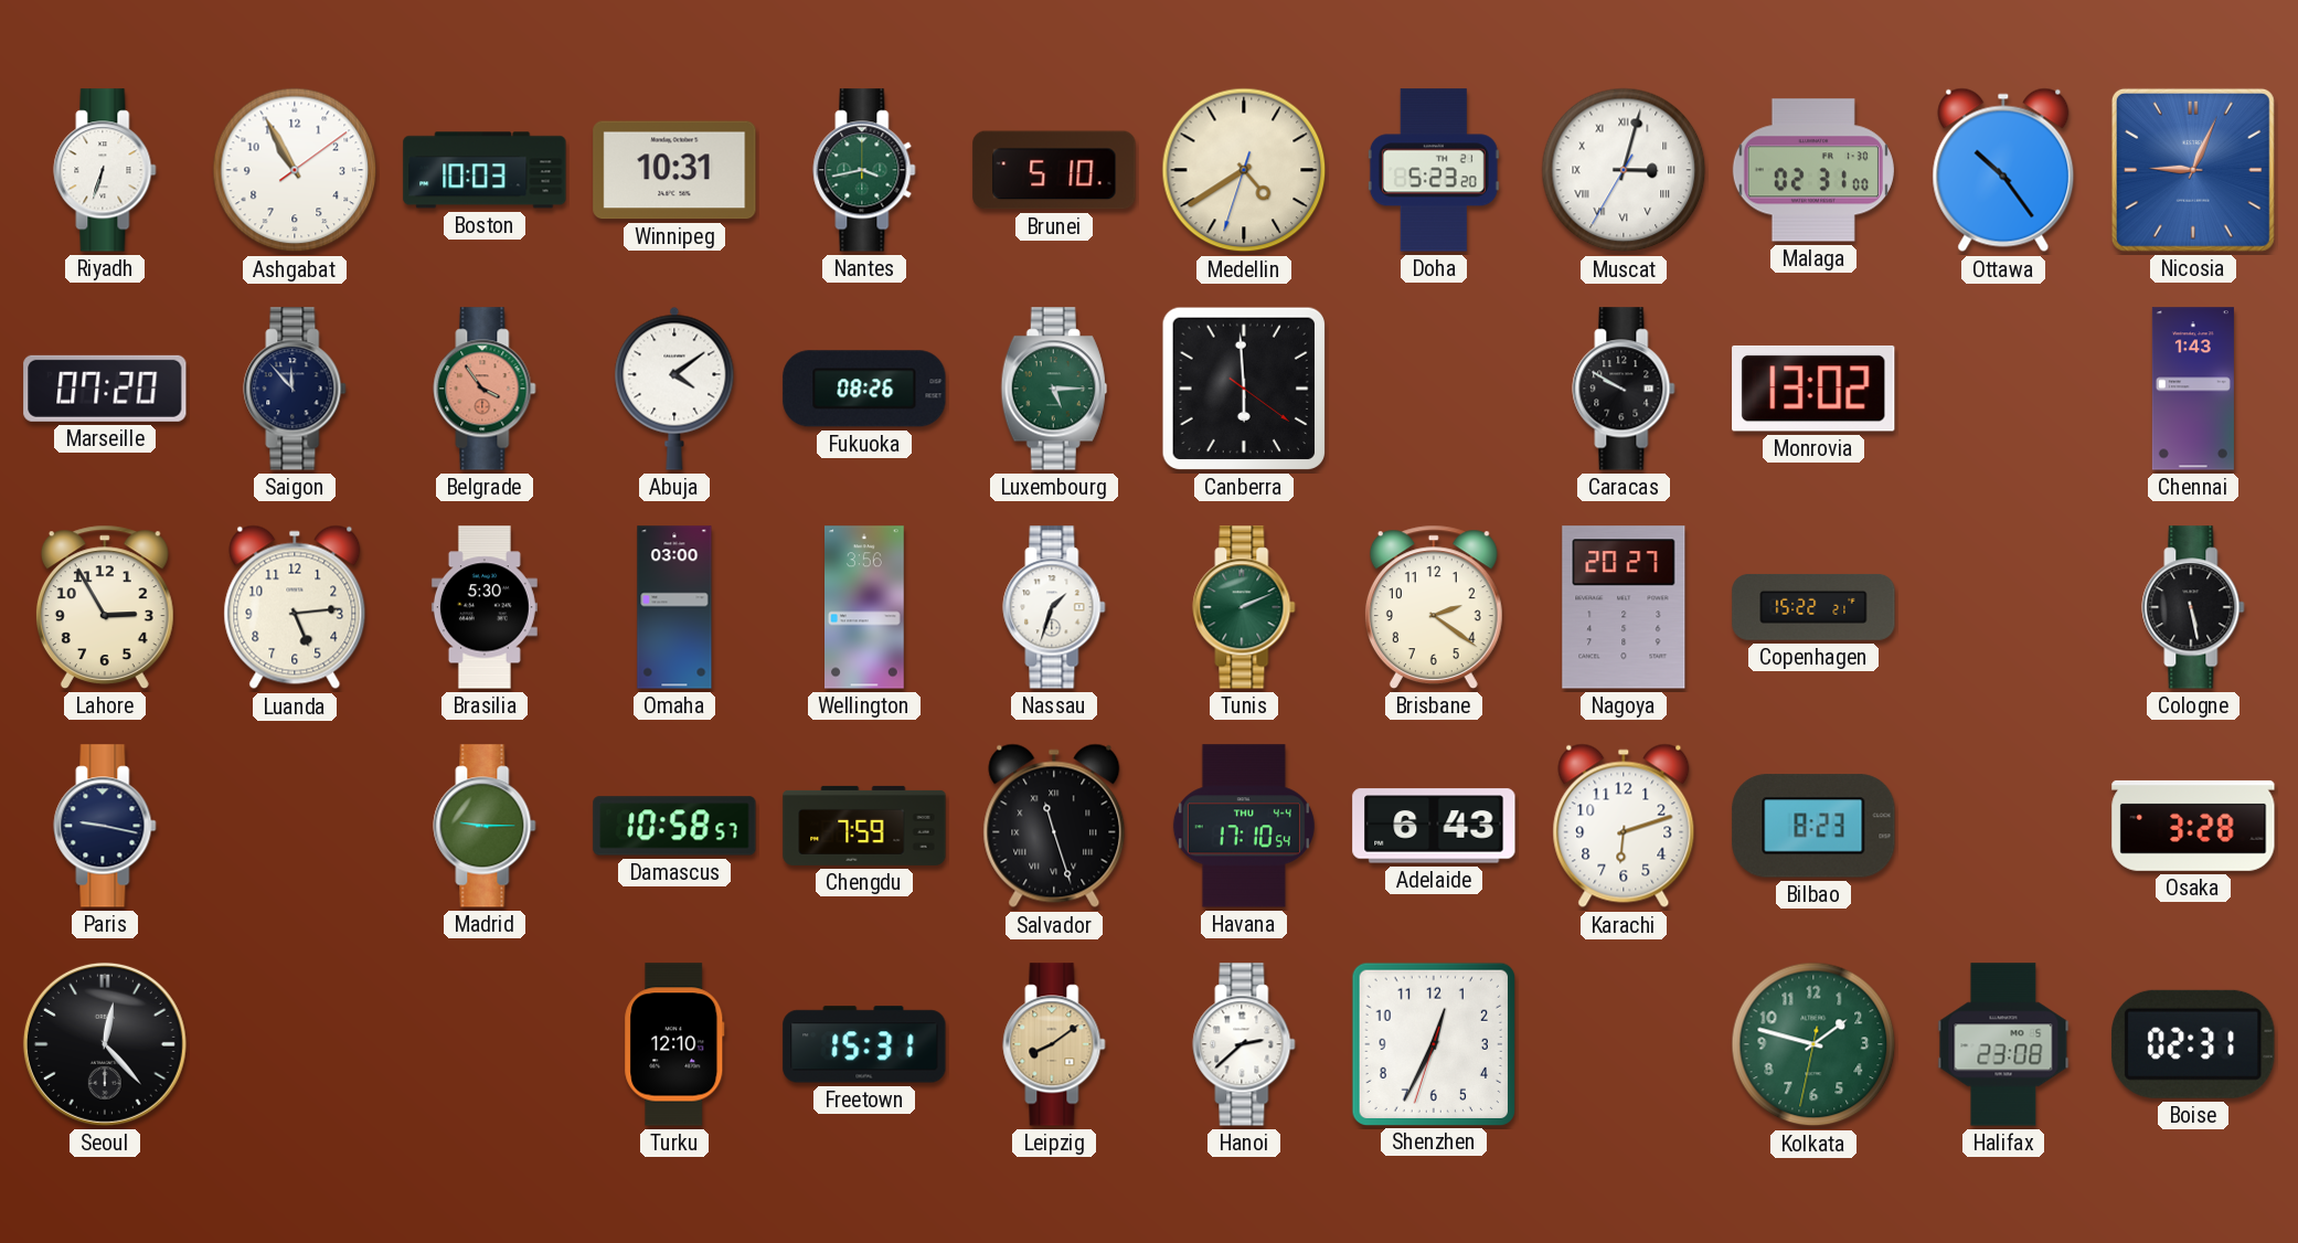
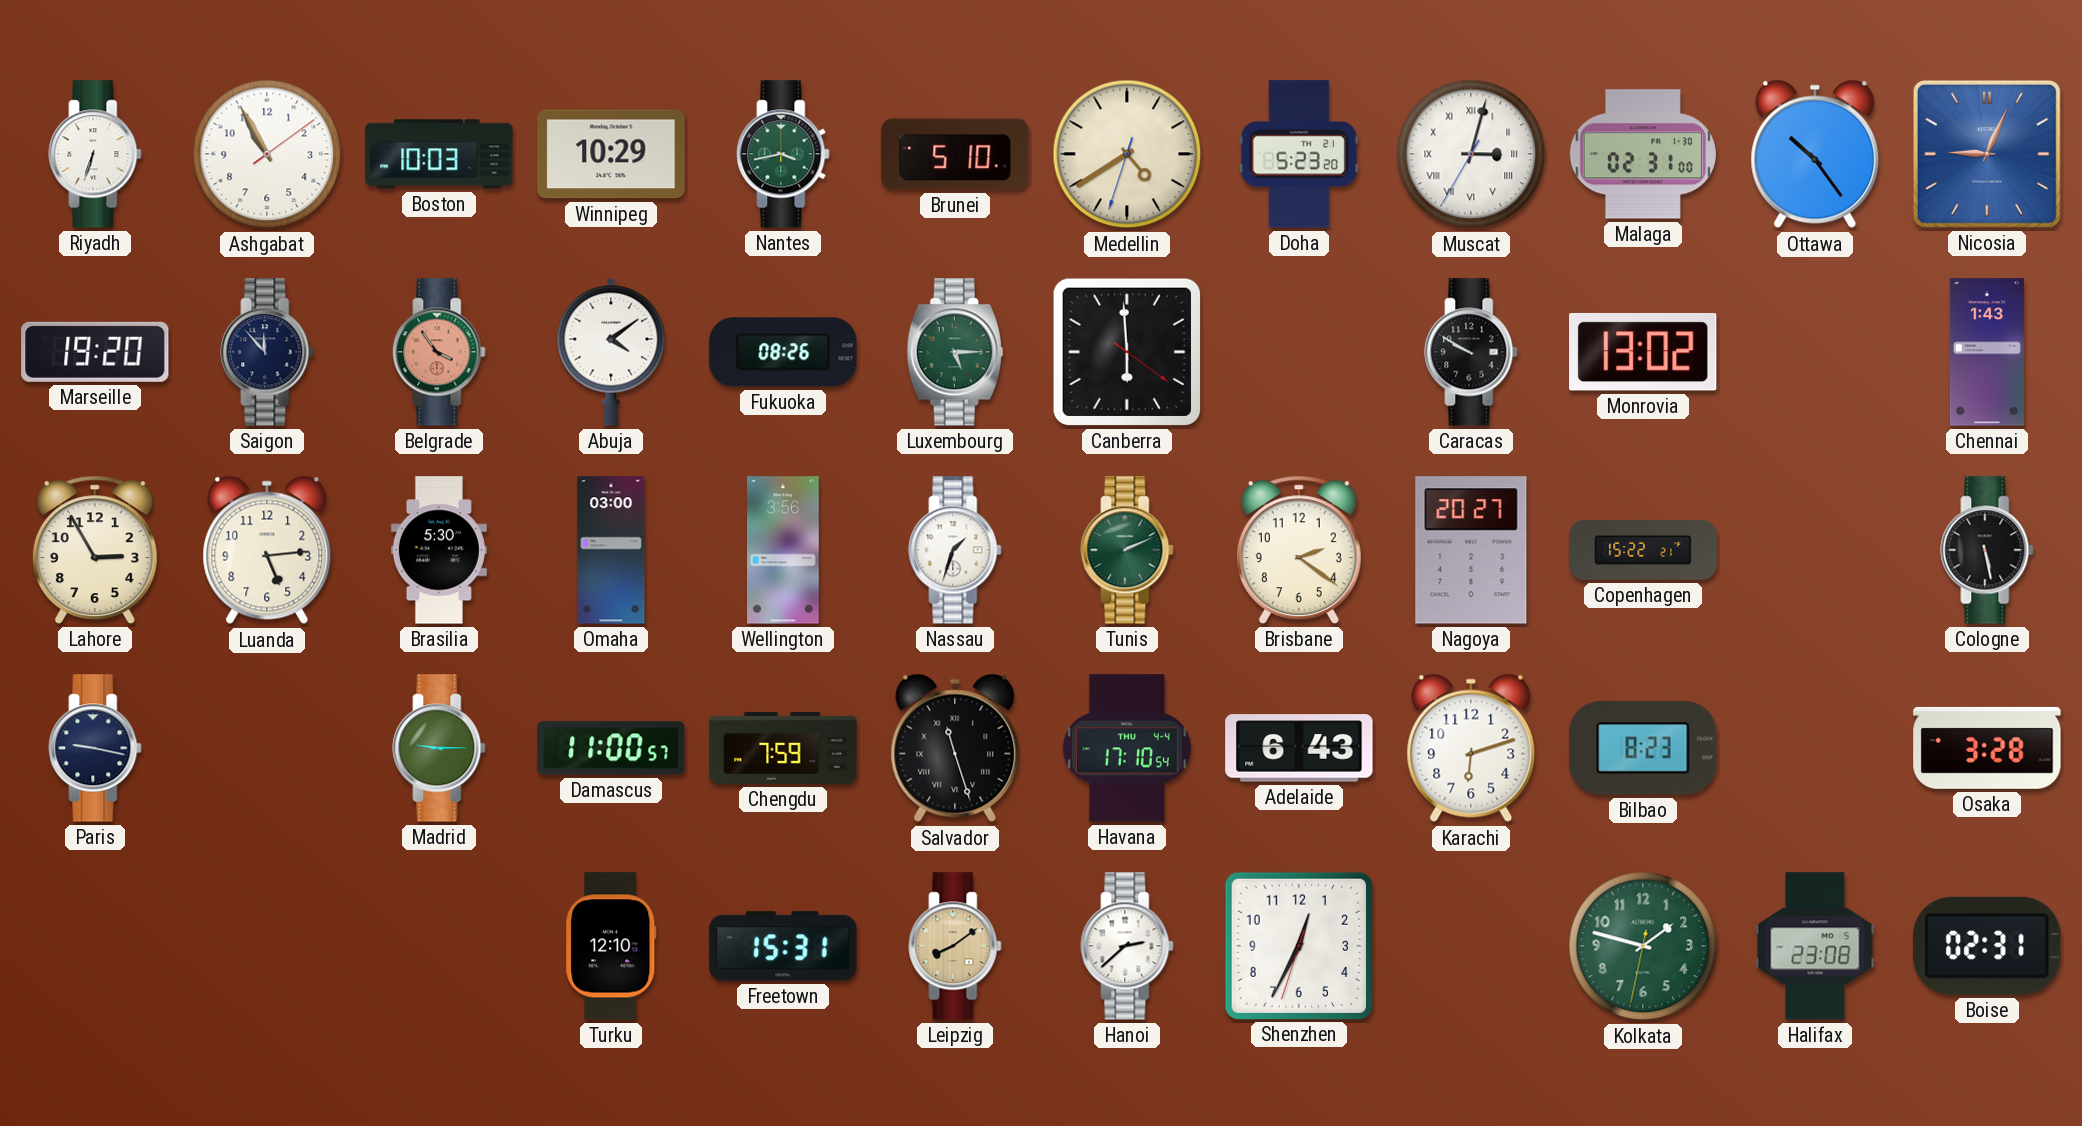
Winnipeg: 10:31 -> 10:29 (611, 154)
Marseille: 07:20 -> 19:20 (95, 352)
Damascus: 10:58 -> 11:00 (611, 748)
Seoul: 12:23 -> none (105, 1044)
